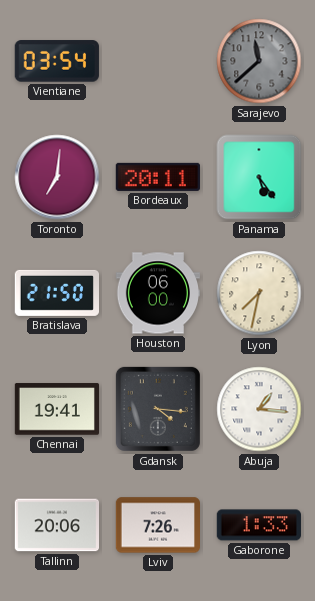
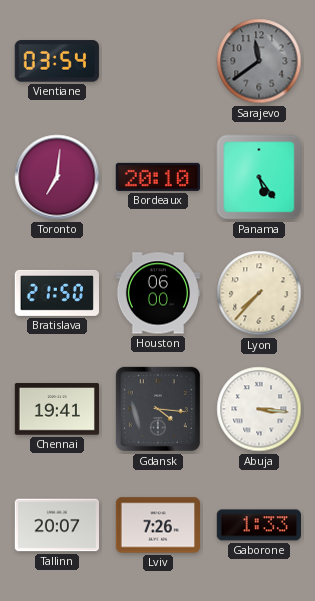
Sarajevo: 11:38 -> 11:39 (259, 61)
Bordeaux: 20:11 -> 20:10 (158, 177)
Lyon: 7:32 -> 7:37 (259, 293)
Abuja: 1:16 -> 3:16 (259, 409)
Tallinn: 20:06 -> 20:07 (56, 525)
